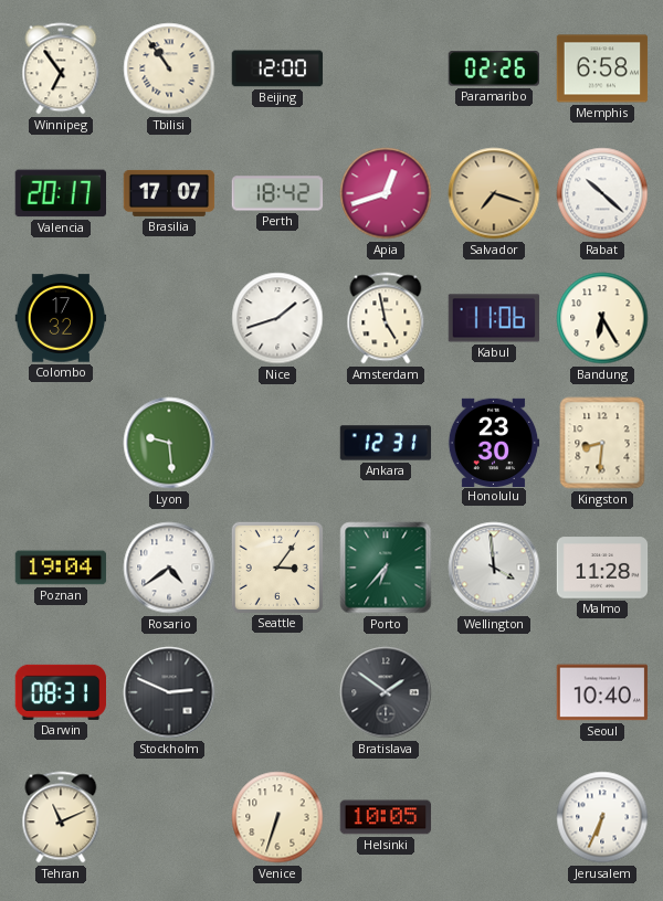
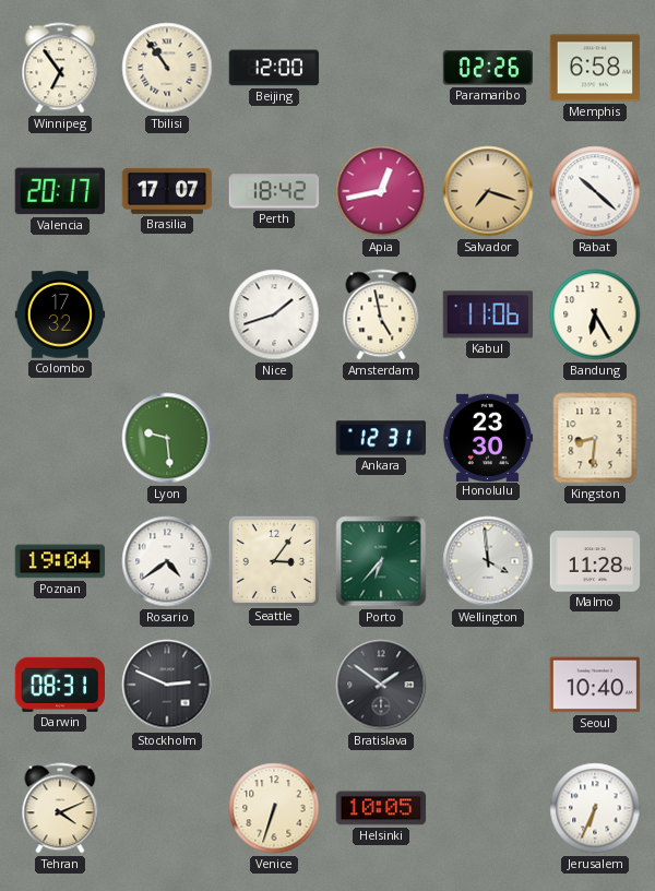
Apia: 12:42 -> 12:43 (381, 191)
Tehran: 11:11 -> 4:11 (60, 808)
